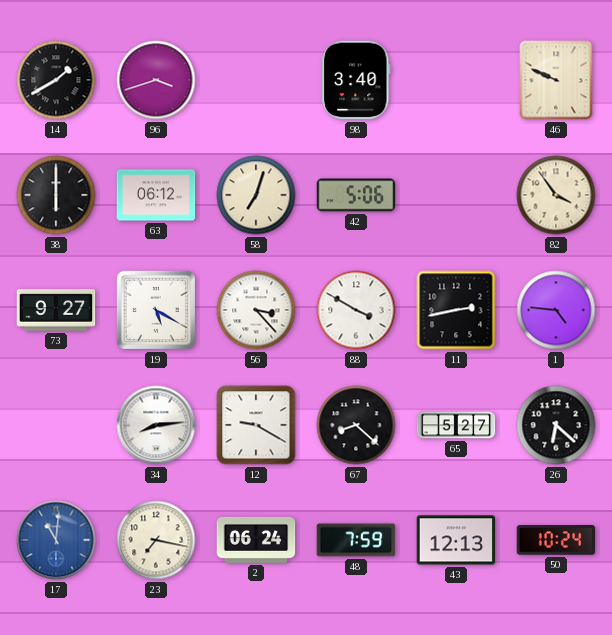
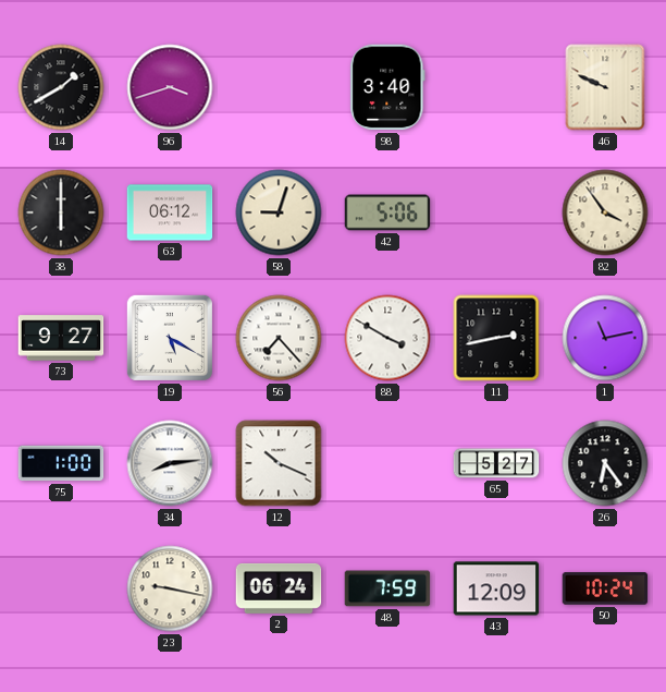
58: 7:03 -> 9:03 (279, 213)
56: 3:23 -> 7:23 (279, 338)
1: 4:46 -> 11:13 (605, 338)
75: none -> 1:00 (61, 463)
12: 9:20 -> 10:19 (279, 463)
67: 8:22 -> none (356, 425)
26: 6:22 -> 6:24 (605, 463)
17: 11:01 -> none (56, 540)
23: 7:17 -> 9:17 (170, 588)
43: 12:13 -> 12:09 (496, 588)
